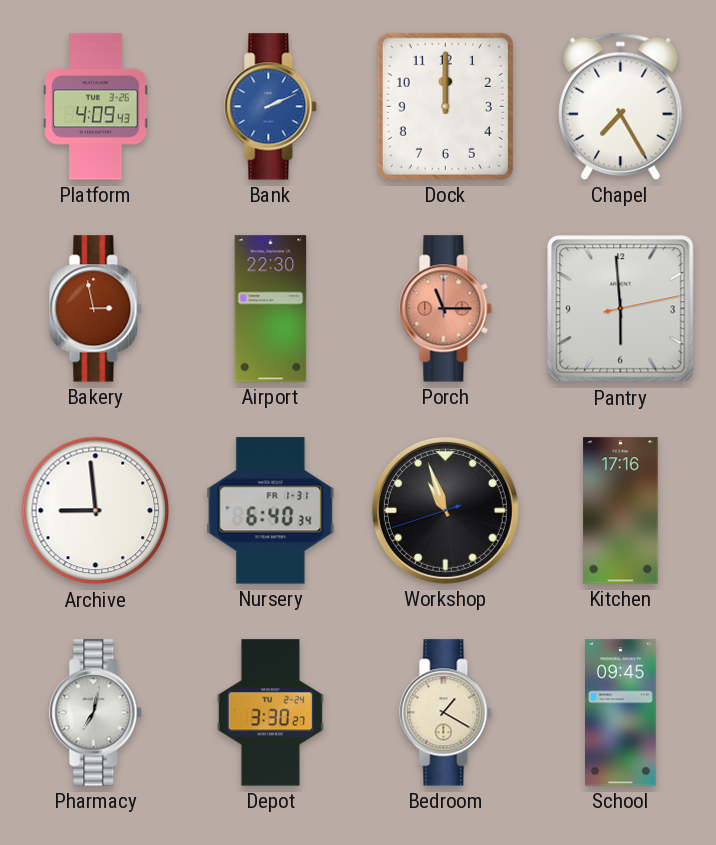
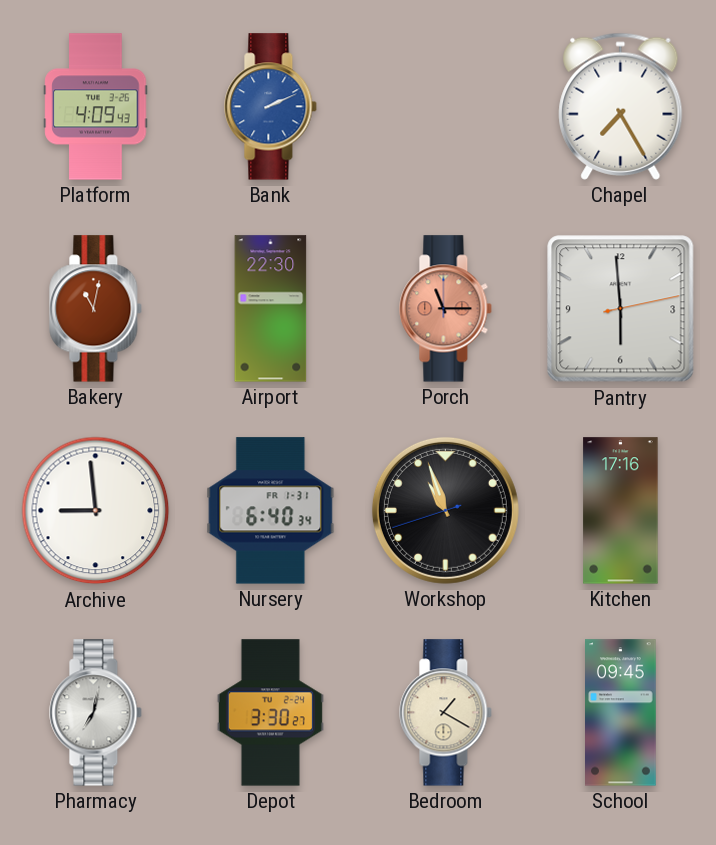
Dock: 12:00 -> none (445, 106)
Bakery: 2:58 -> 11:02 (96, 309)
